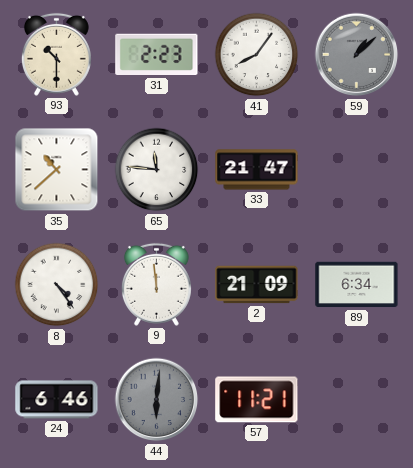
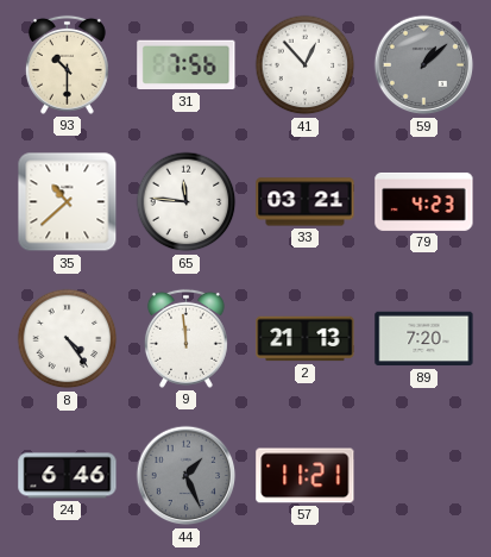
31: 2:23 -> 7:56 (187, 65)
41: 8:06 -> 12:53 (306, 65)
33: 21:47 -> 03:21 (306, 202)
79: none -> 4:23 (424, 201)
2: 21:09 -> 21:13 (306, 339)
89: 6:34 -> 7:20 (424, 339)
44: 6:01 -> 1:26 (187, 476)
